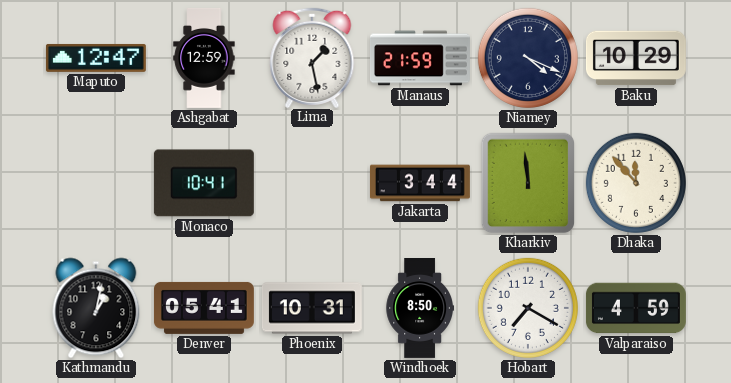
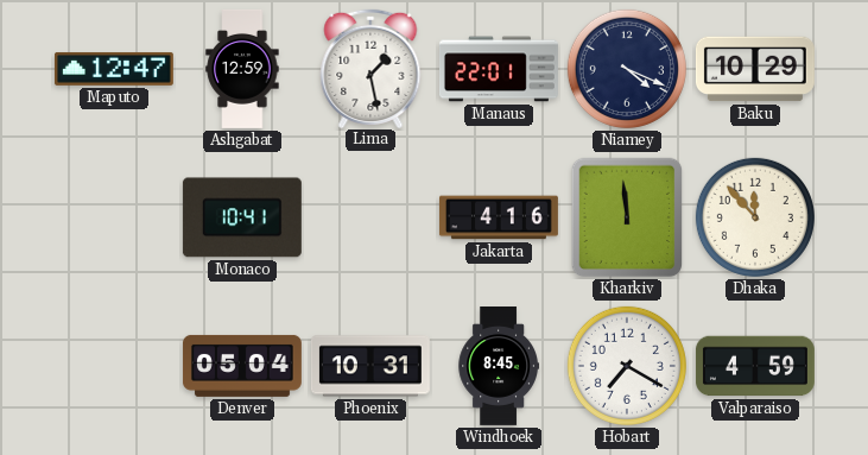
Manaus: 21:59 -> 22:01 (499, 69)
Jakarta: 3:44 -> 4:16 (499, 217)
Kathmandu: 1:02 -> none (96, 308)
Denver: 05:41 -> 05:04 (242, 366)
Windhoek: 8:50 -> 8:45 (498, 367)
